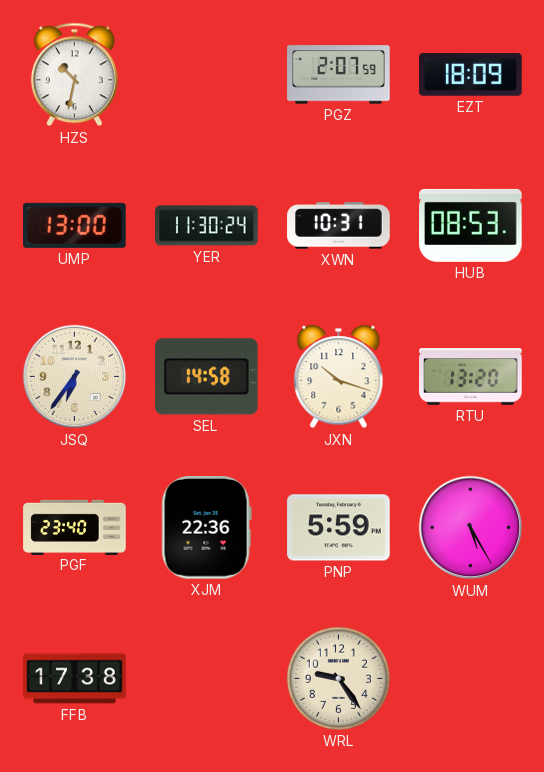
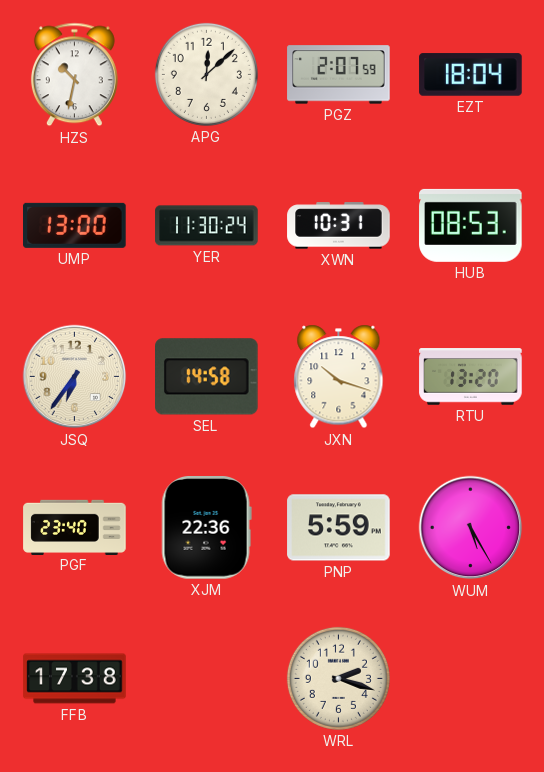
APG: none -> 12:08 (206, 74)
EZT: 18:09 -> 18:04 (471, 75)
WRL: 9:24 -> 2:18 (338, 678)
